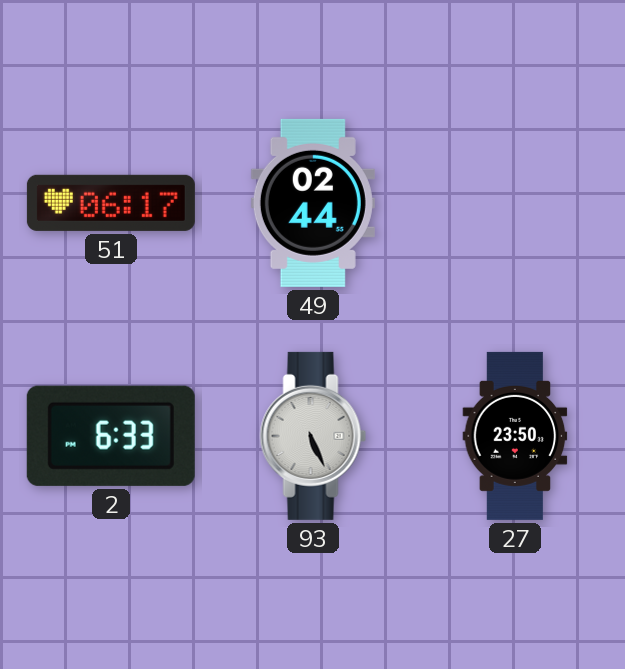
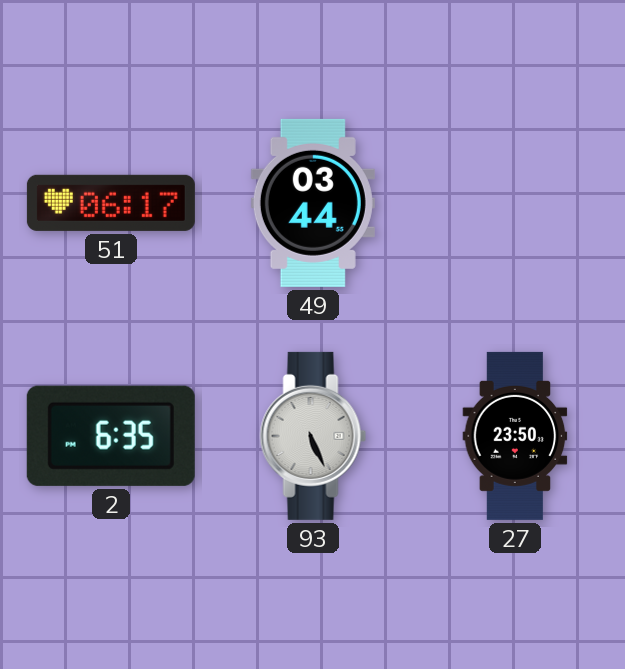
49: 02:44 -> 03:44 (313, 203)
2: 6:33 -> 6:35 (111, 436)
